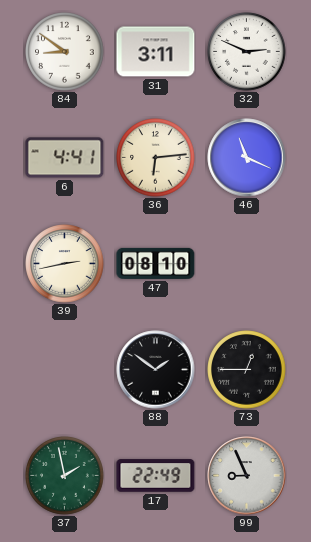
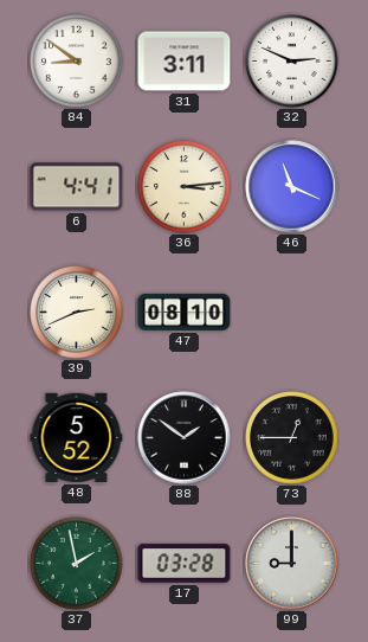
36: 6:14 -> 3:14 (185, 187)
39: 2:43 -> 2:41 (77, 313)
48: none -> 5:52 (77, 437)
17: 22:49 -> 03:28 (185, 564)
99: 8:56 -> 9:00 (292, 564)
